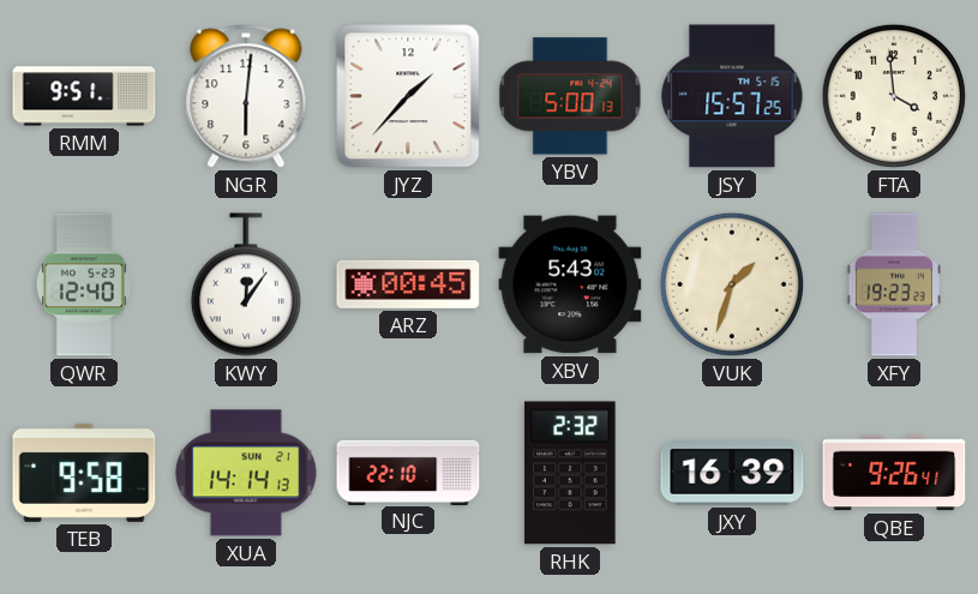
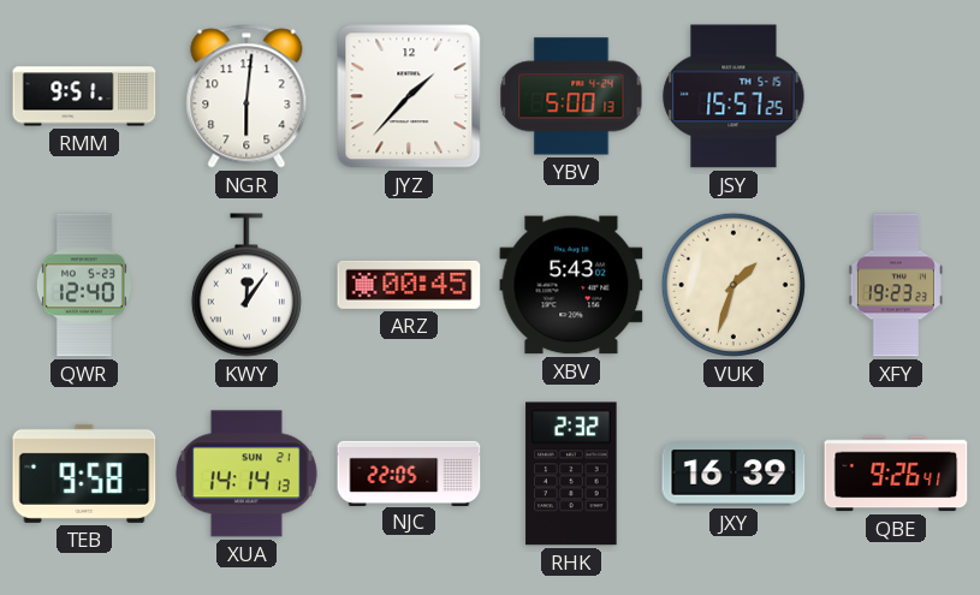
FTA: 3:59 -> none (894, 96)
NJC: 22:10 -> 22:05 (409, 472)
